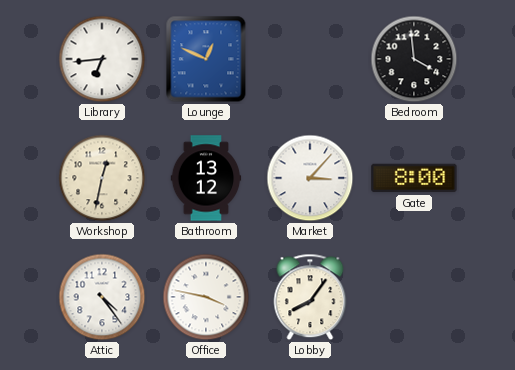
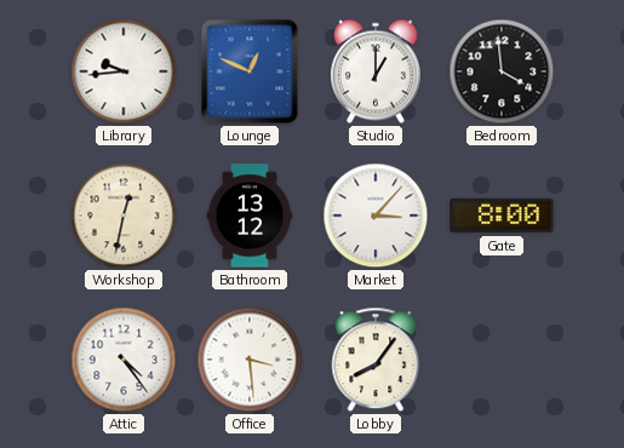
Library: 6:44 -> 9:44 (124, 71)
Studio: none -> 1:00 (376, 71)
Office: 3:47 -> 3:29 (250, 360)
